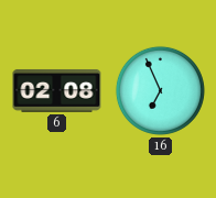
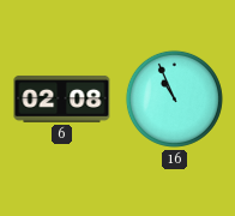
16: 6:56 -> 10:56 (174, 98)
